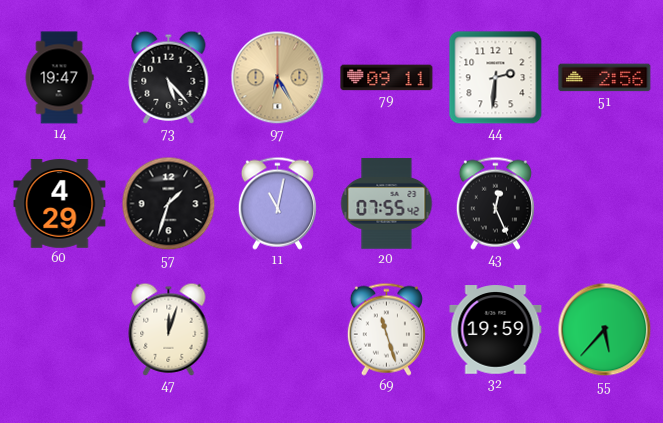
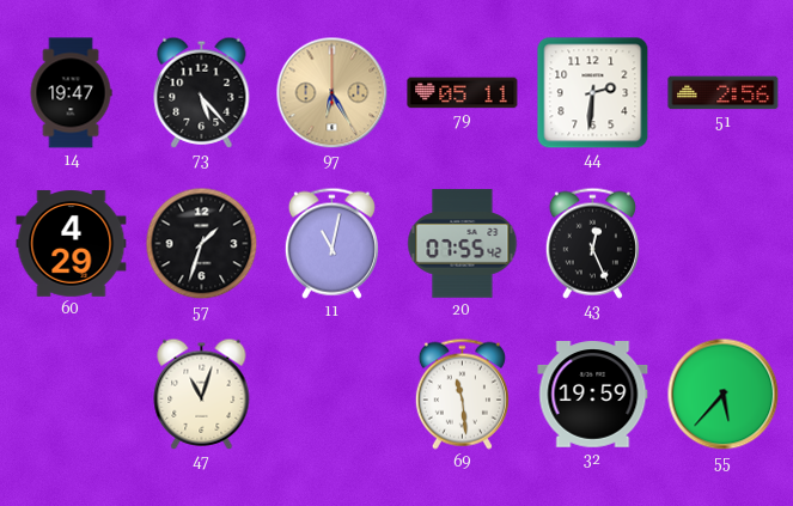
79: 09:11 -> 05:11 (463, 93)
47: 12:03 -> 11:03 (202, 394)
69: 11:27 -> 11:29 (462, 394)
